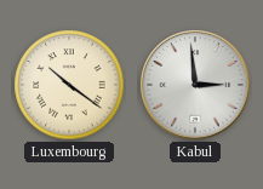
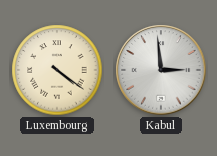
Luxembourg: 10:21 -> 4:21 (57, 70)
